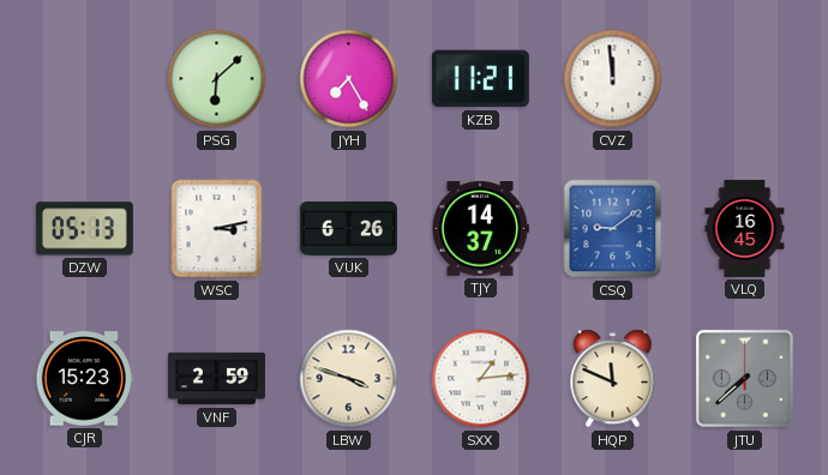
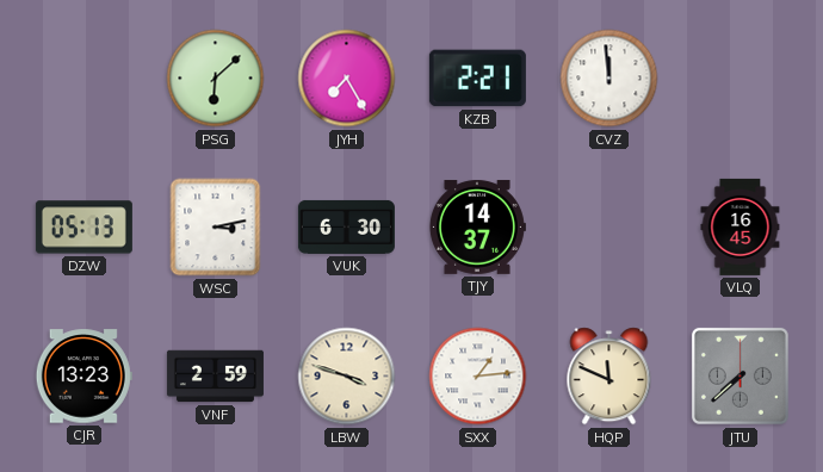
KZB: 11:21 -> 2:21 (477, 79)
VUK: 6:26 -> 6:30 (346, 226)
CSQ: 9:09 -> none (613, 229)
CJR: 15:23 -> 13:23 (83, 377)
